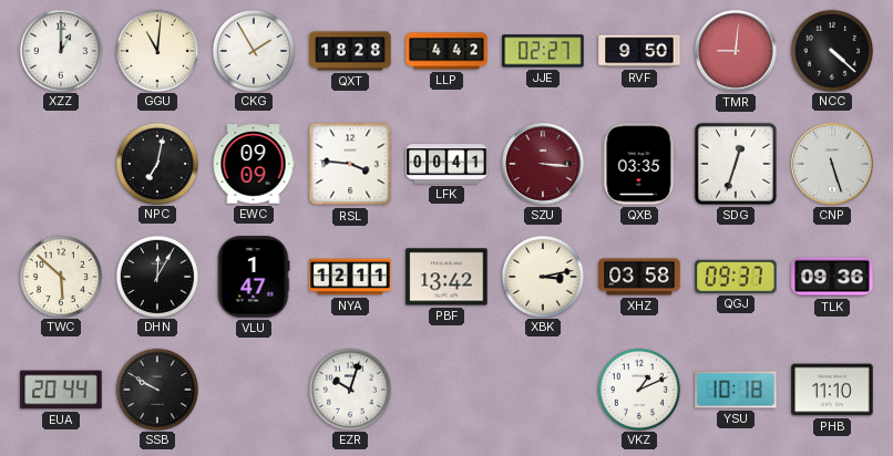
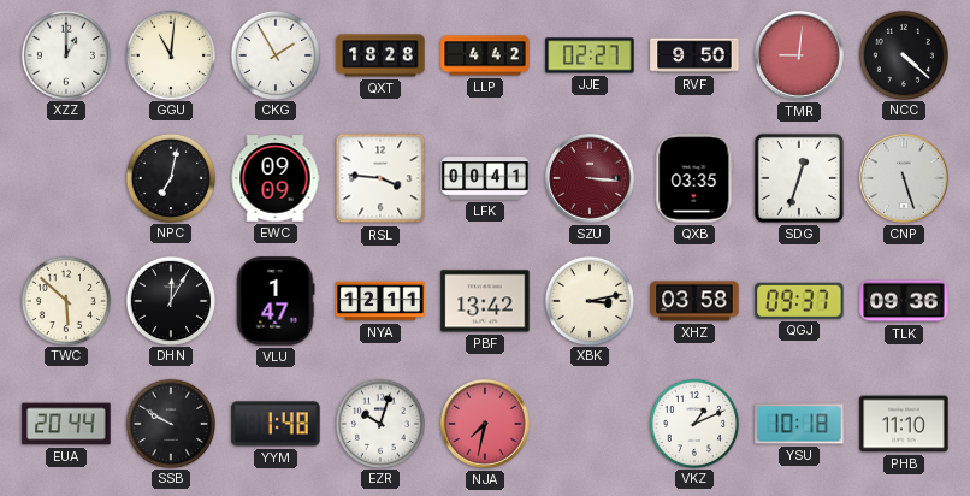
YYM: none -> 1:48 (276, 424)
NJA: none -> 7:32 (486, 425)
